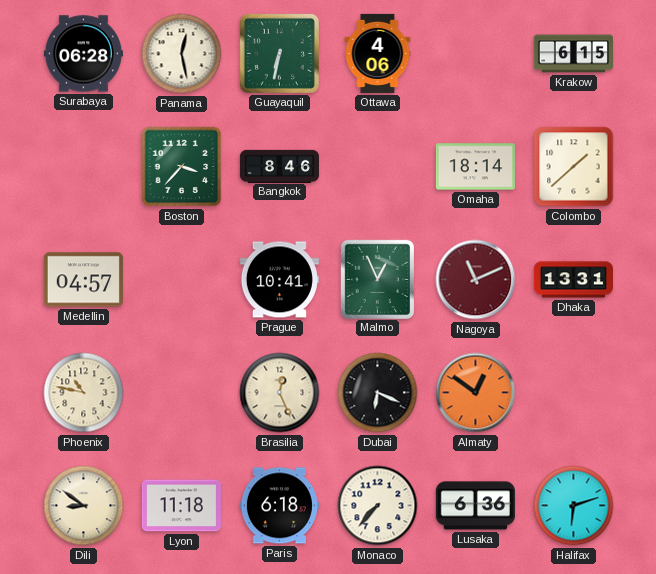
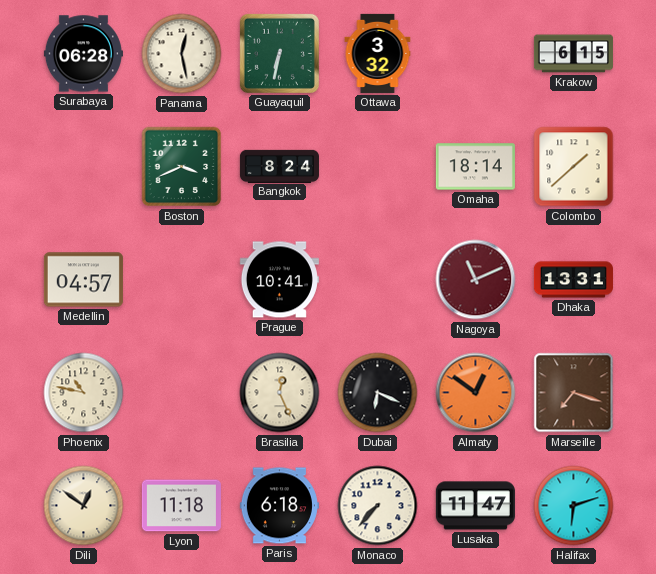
Ottawa: 4:06 -> 3:32 (378, 53)
Boston: 3:37 -> 3:41 (182, 167)
Bangkok: 8:46 -> 8:24 (279, 166)
Malmo: 12:56 -> none (377, 279)
Marseille: none -> 7:18 (574, 393)
Dili: 8:51 -> 12:51 (84, 506)
Lusaka: 6:36 -> 11:47 (475, 506)
